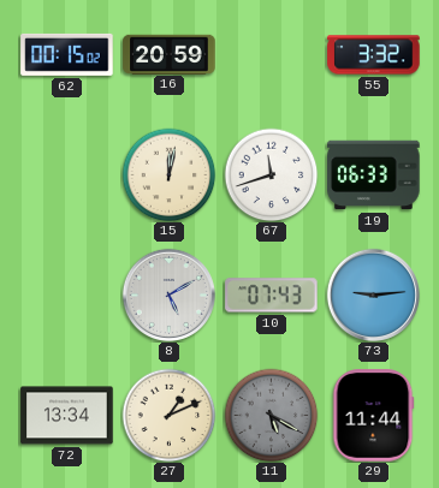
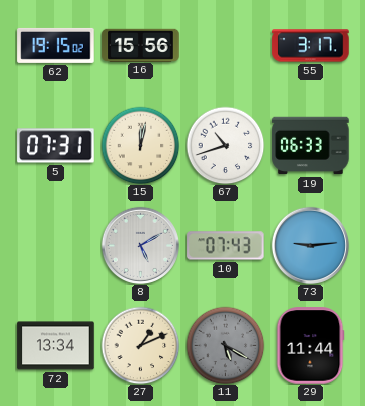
62: 00:15 -> 19:15 (56, 45)
16: 20:59 -> 15:56 (141, 45)
55: 3:32 -> 3:17 (311, 46)
5: none -> 07:31 (56, 146)
67: 11:42 -> 10:42 (225, 145)
